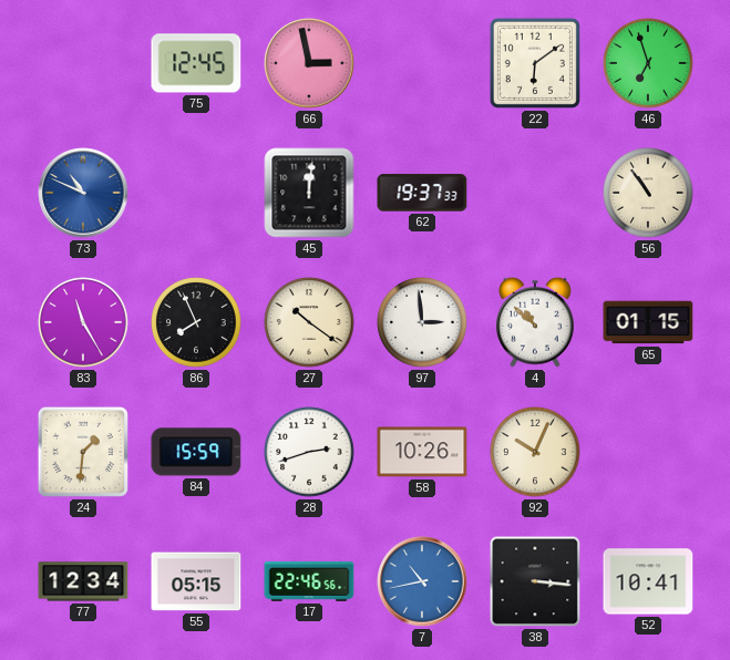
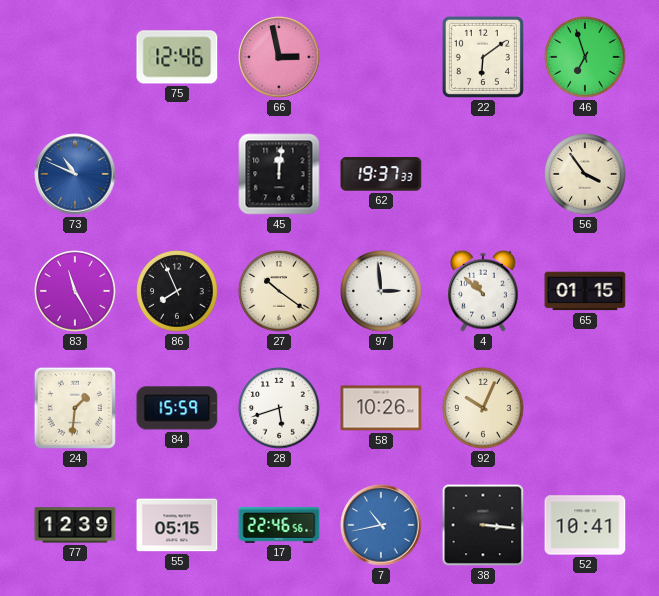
75: 12:45 -> 12:46 (177, 57)
56: 10:54 -> 3:54 (585, 174)
28: 2:42 -> 5:42 (279, 408)
77: 12:34 -> 12:39 (75, 525)
